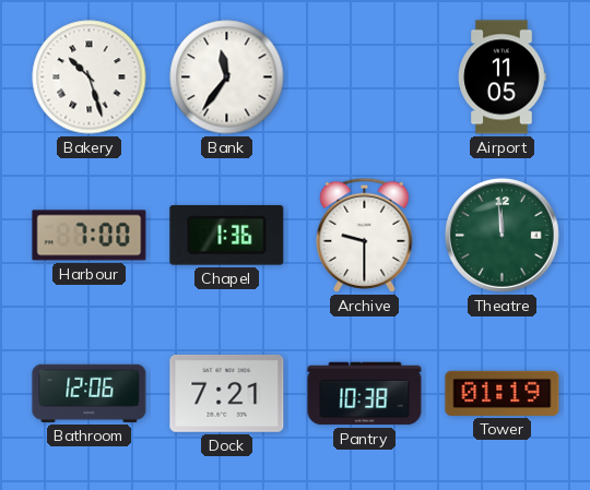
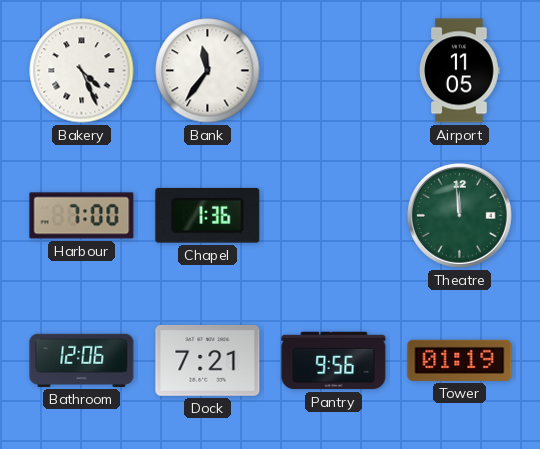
Bakery: 10:27 -> 4:26 (82, 71)
Archive: 9:30 -> none (365, 235)
Pantry: 10:38 -> 9:56 (334, 361)
